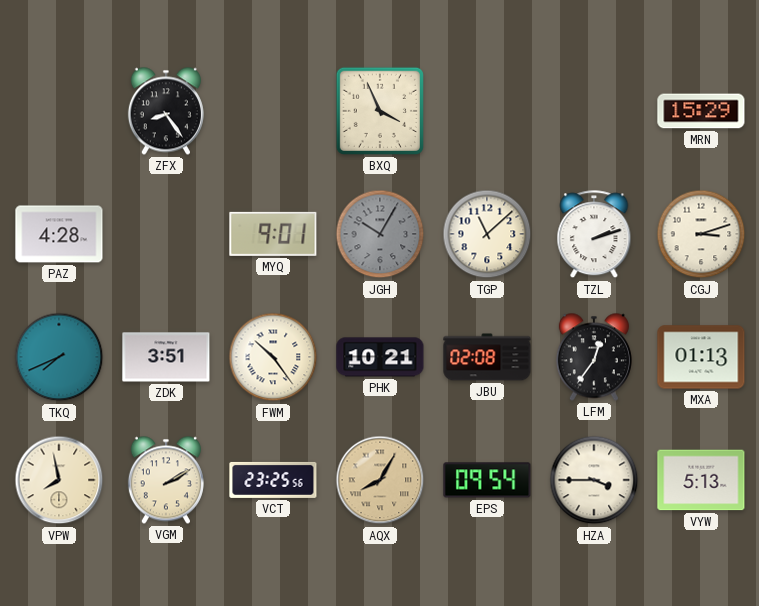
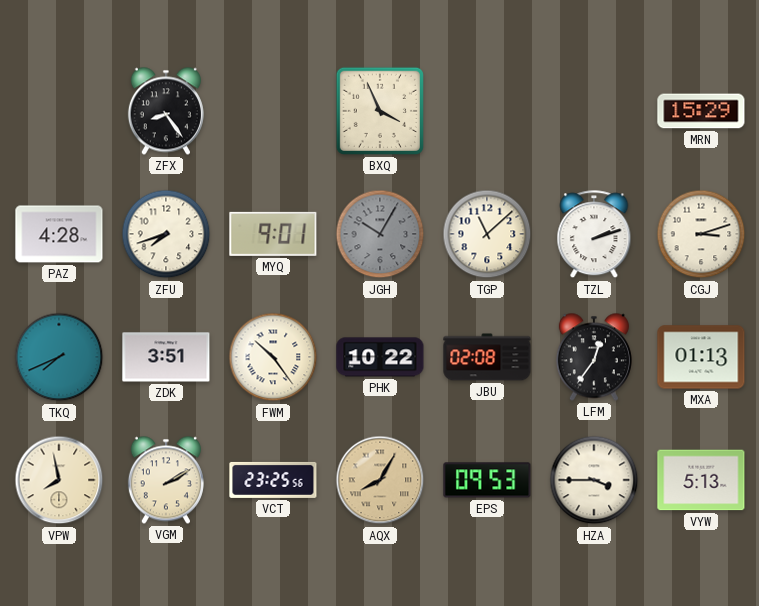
ZFU: none -> 7:42 (166, 234)
PHK: 10:21 -> 10:22 (380, 357)
EPS: 09:54 -> 09:53 (487, 480)
